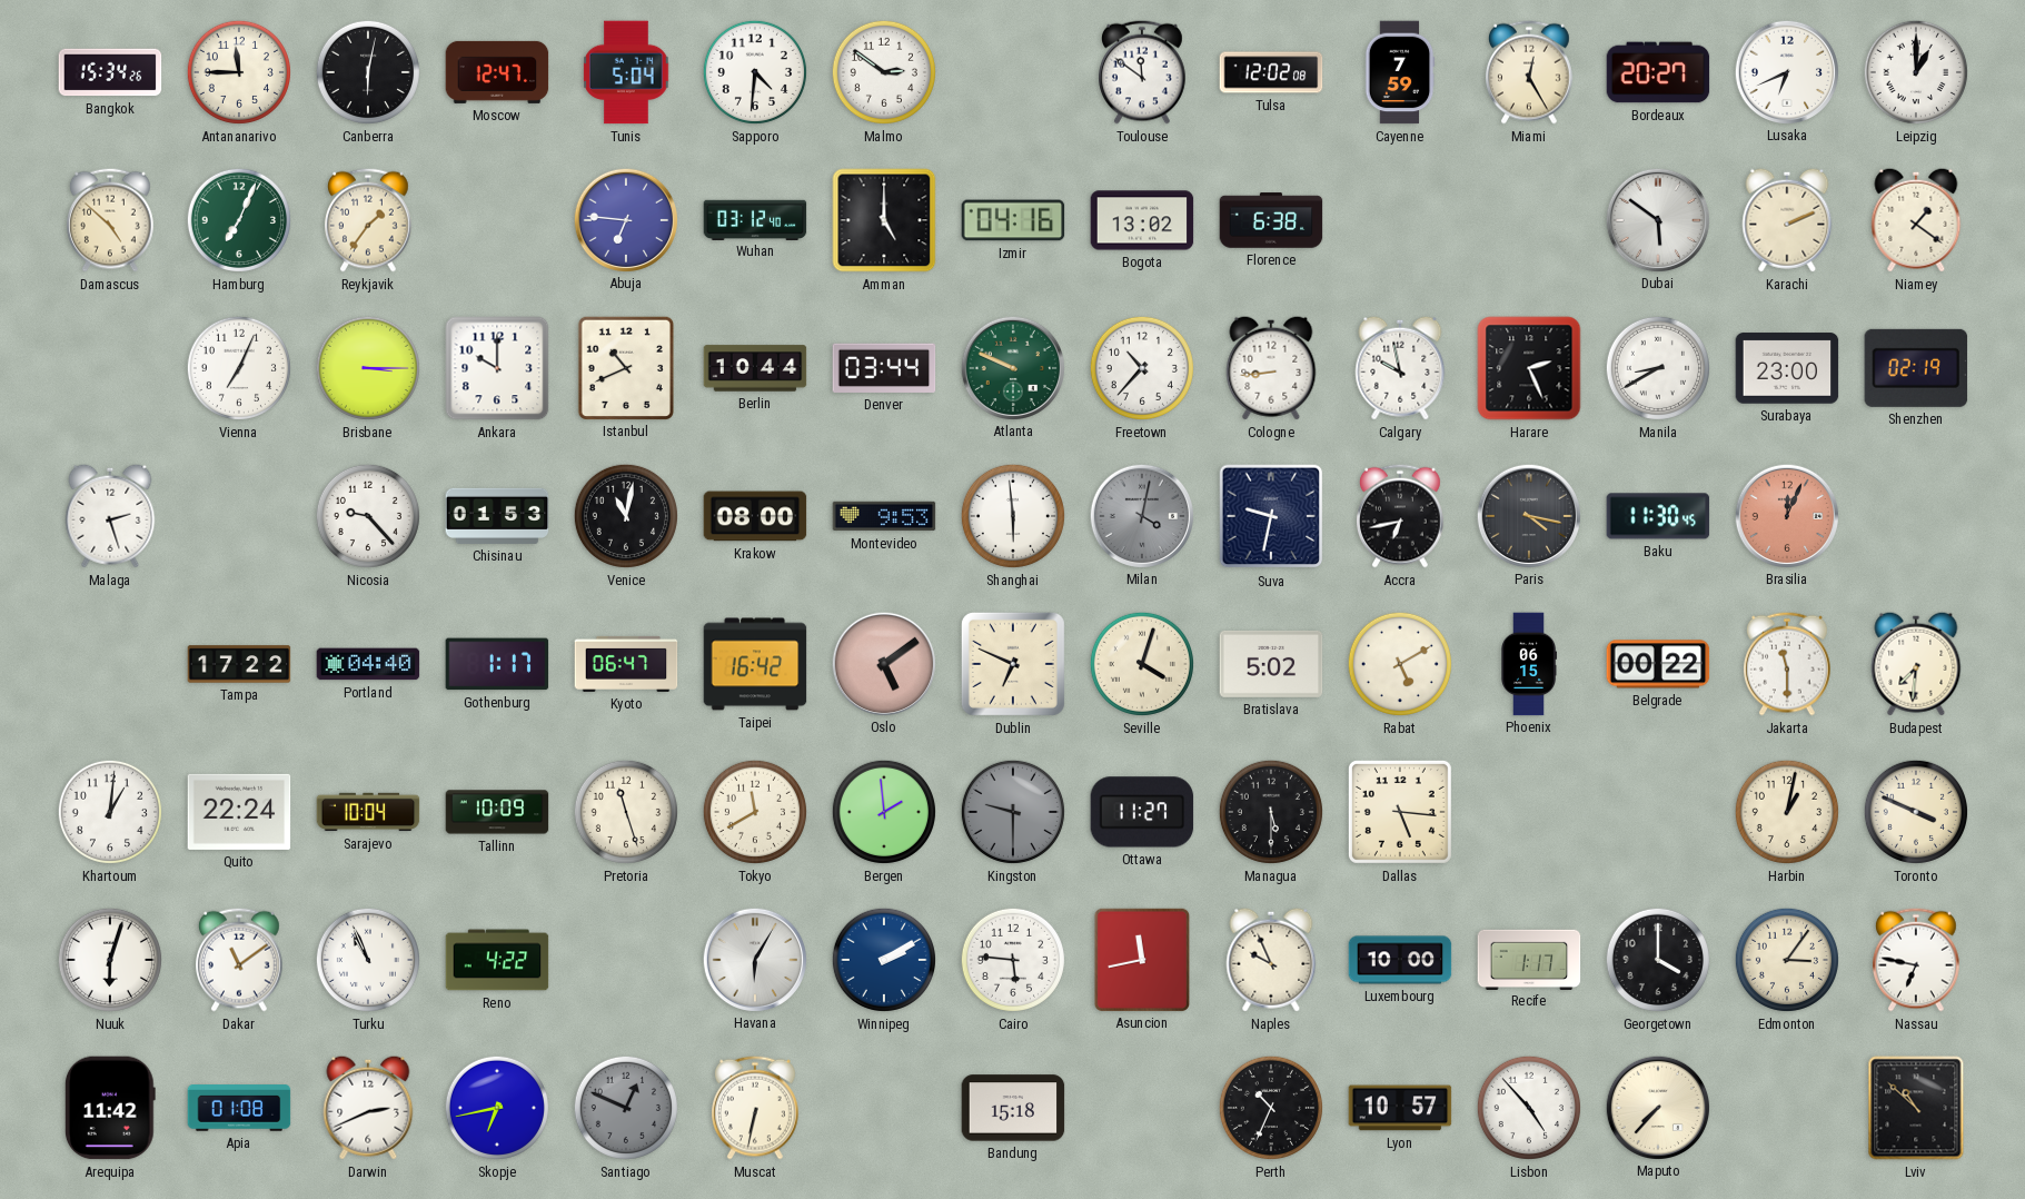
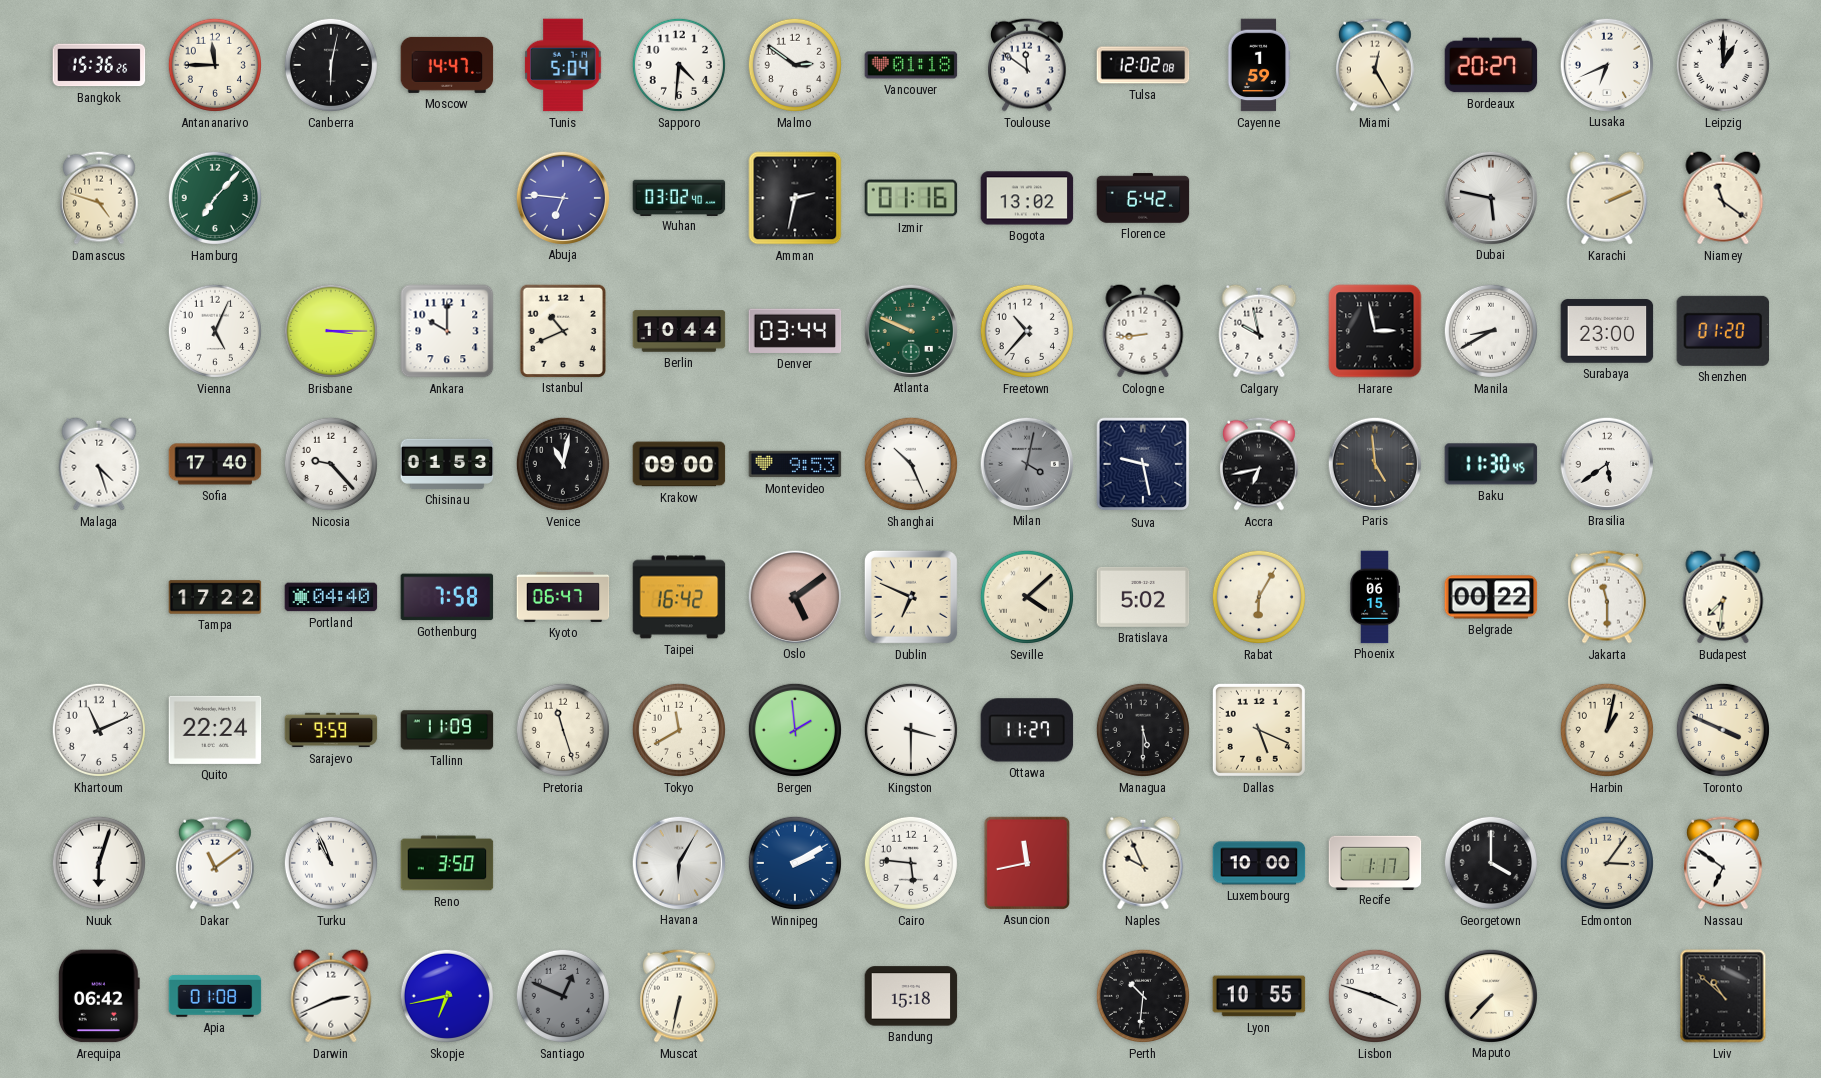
Bangkok: 15:34 -> 15:36 (99, 65)
Moscow: 12:47 -> 14:47 (447, 65)
Vancouver: none -> 01:18 (911, 65)
Cayenne: 7:59 -> 1:59 (1259, 65)
Damascus: 4:52 -> 4:48 (100, 198)
Hamburg: 7:04 -> 7:07 (215, 198)
Reykjavik: 1:36 -> none (369, 220)
Wuhan: 03:12 -> 03:02 (679, 197)
Amman: 5:00 -> 2:32 (795, 198)
Izmir: 04:16 -> 01:16 (911, 198)
Florence: 6:38 -> 6:42 (1143, 198)
Dubai: 5:51 -> 5:47 (1490, 197)
Niamey: 1:21 -> 11:21 (1723, 198)
Vienna: 7:04 -> 5:04 (215, 331)
Harare: 2:26 -> 2:58 (1375, 331)
Shenzhen: 02:19 -> 01:20 (1723, 331)
Malaga: 2:27 -> 4:27 (99, 464)
Sofia: none -> 17:40 (215, 464)
Krakow: 08:00 -> 09:00 (679, 464)
Shanghai: 5:59 -> 10:26 (911, 464)
Suva: 9:32 -> 9:28 (1143, 464)
Paris: 4:17 -> 4:59 (1374, 463)
Brasilia: 12:04 -> 5:39 (1606, 463)
Brasilia dial: salmon -> white (1606, 463)
Gothenburg: 1:17 -> 7:58 (447, 597)
Seville: 4:03 -> 4:08 (1027, 597)
Rabat: 5:10 -> 6:05 (1259, 597)
Khartoum: 1:01 -> 11:11 (99, 730)
Sarajevo: 10:04 -> 9:59 (331, 730)
Tallinn: 10:09 -> 11:09 (447, 730)
Kingston: 9:30 -> 3:30 (911, 730)
Kingston dial: grey -> white (911, 730)
Dallas: 5:16 -> 5:19 (1259, 730)
Reno: 4:22 -> 3:50 (447, 863)
Nassau: 6:47 -> 6:51 (1724, 863)
Arequipa: 11:42 -> 06:42 (99, 996)
Perth: 10:34 -> 10:31 (1143, 996)
Lyon: 10:57 -> 10:55 (1259, 996)
Lisbon: 4:53 -> 3:48 (1375, 996)
